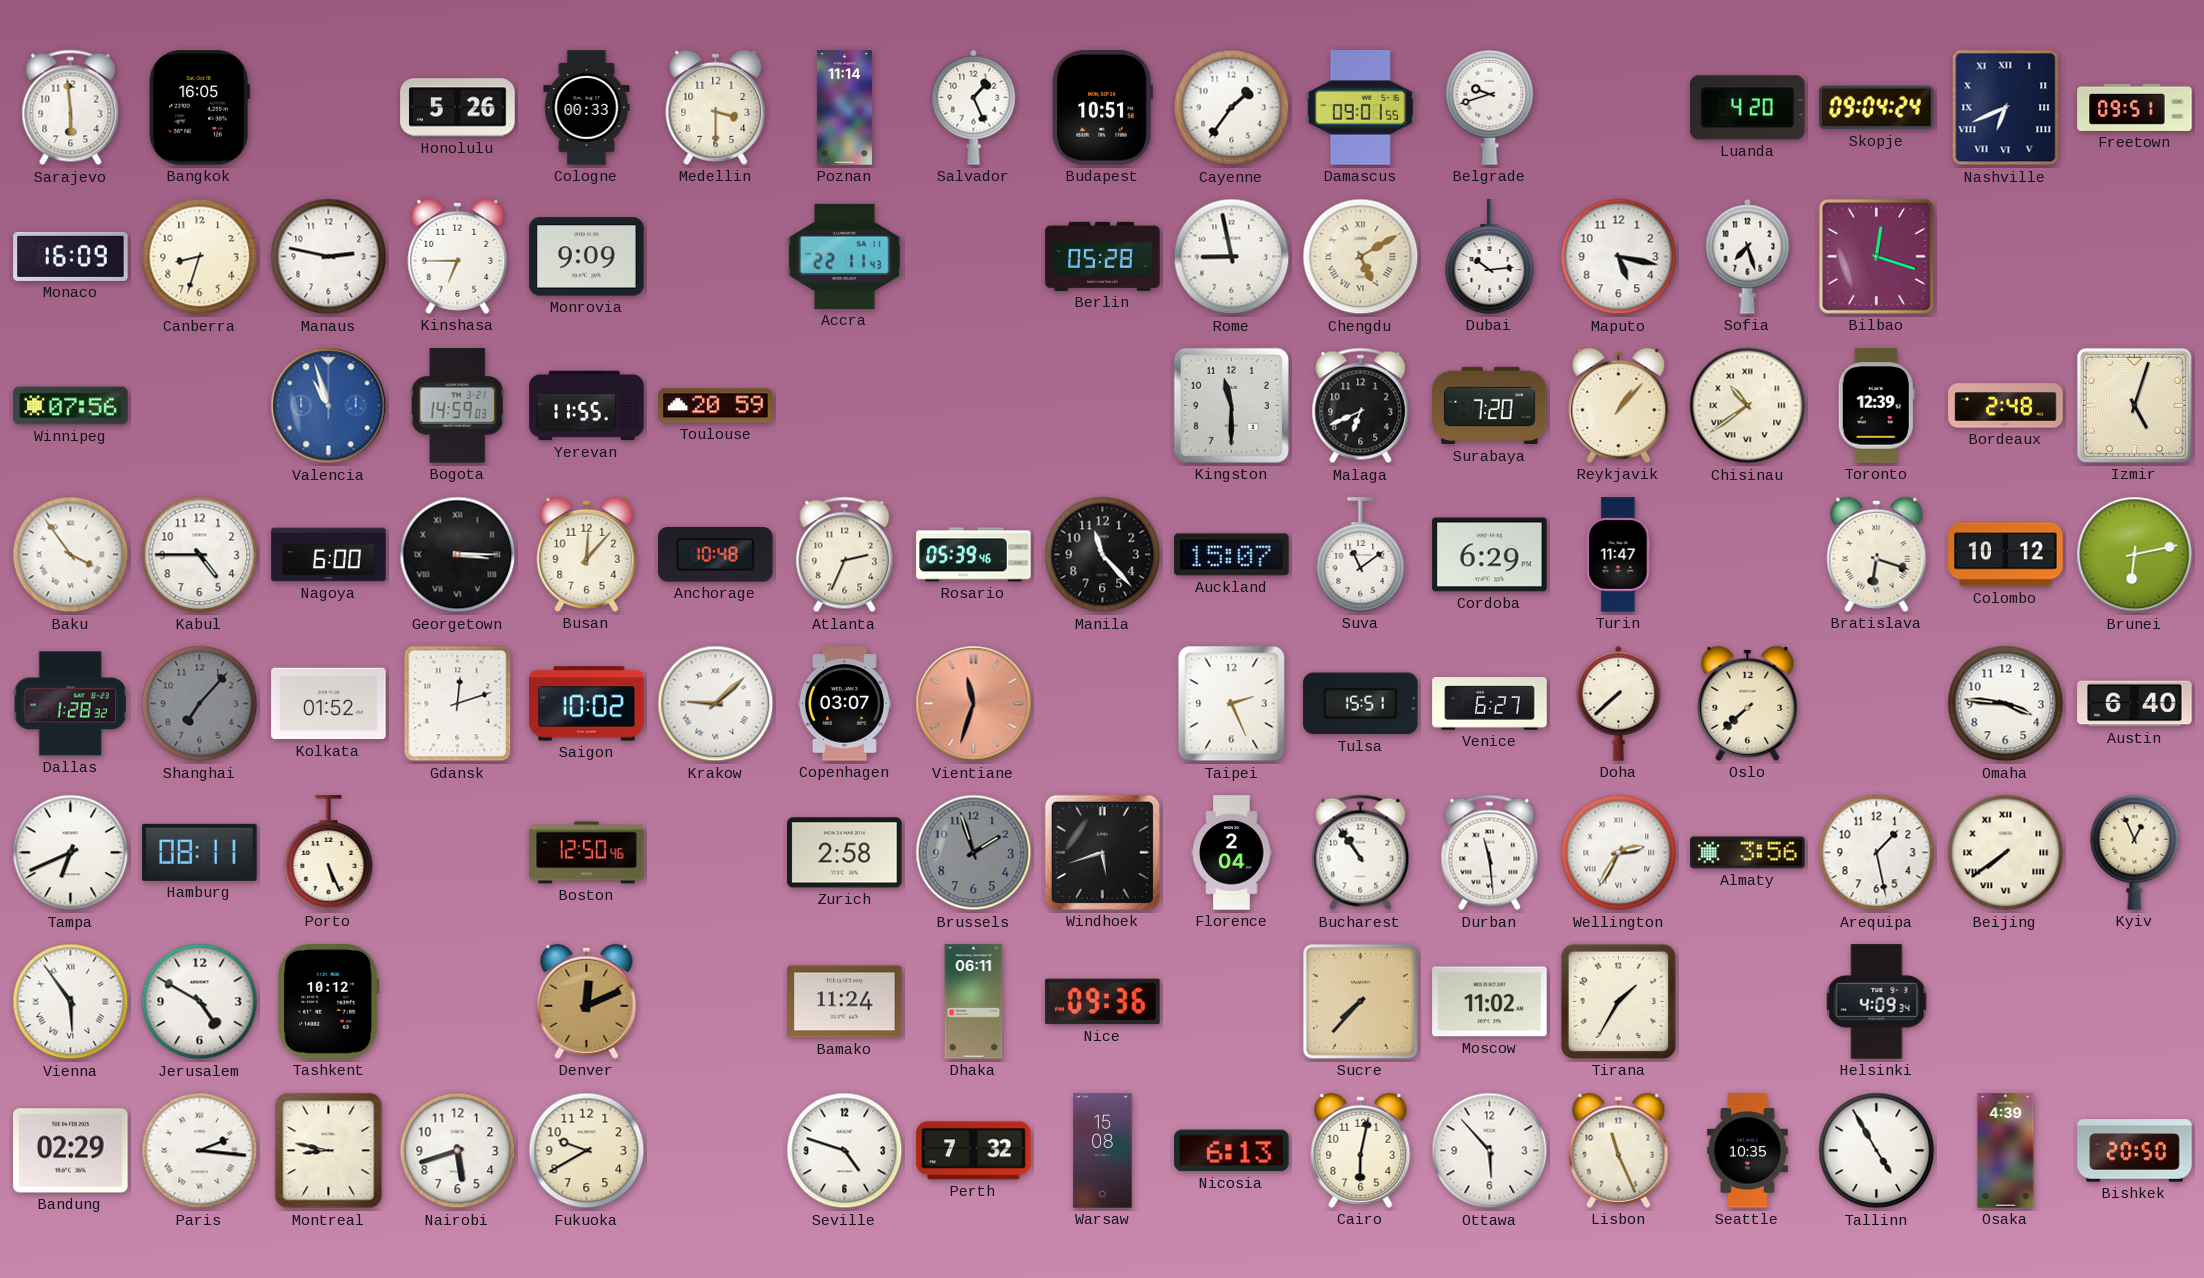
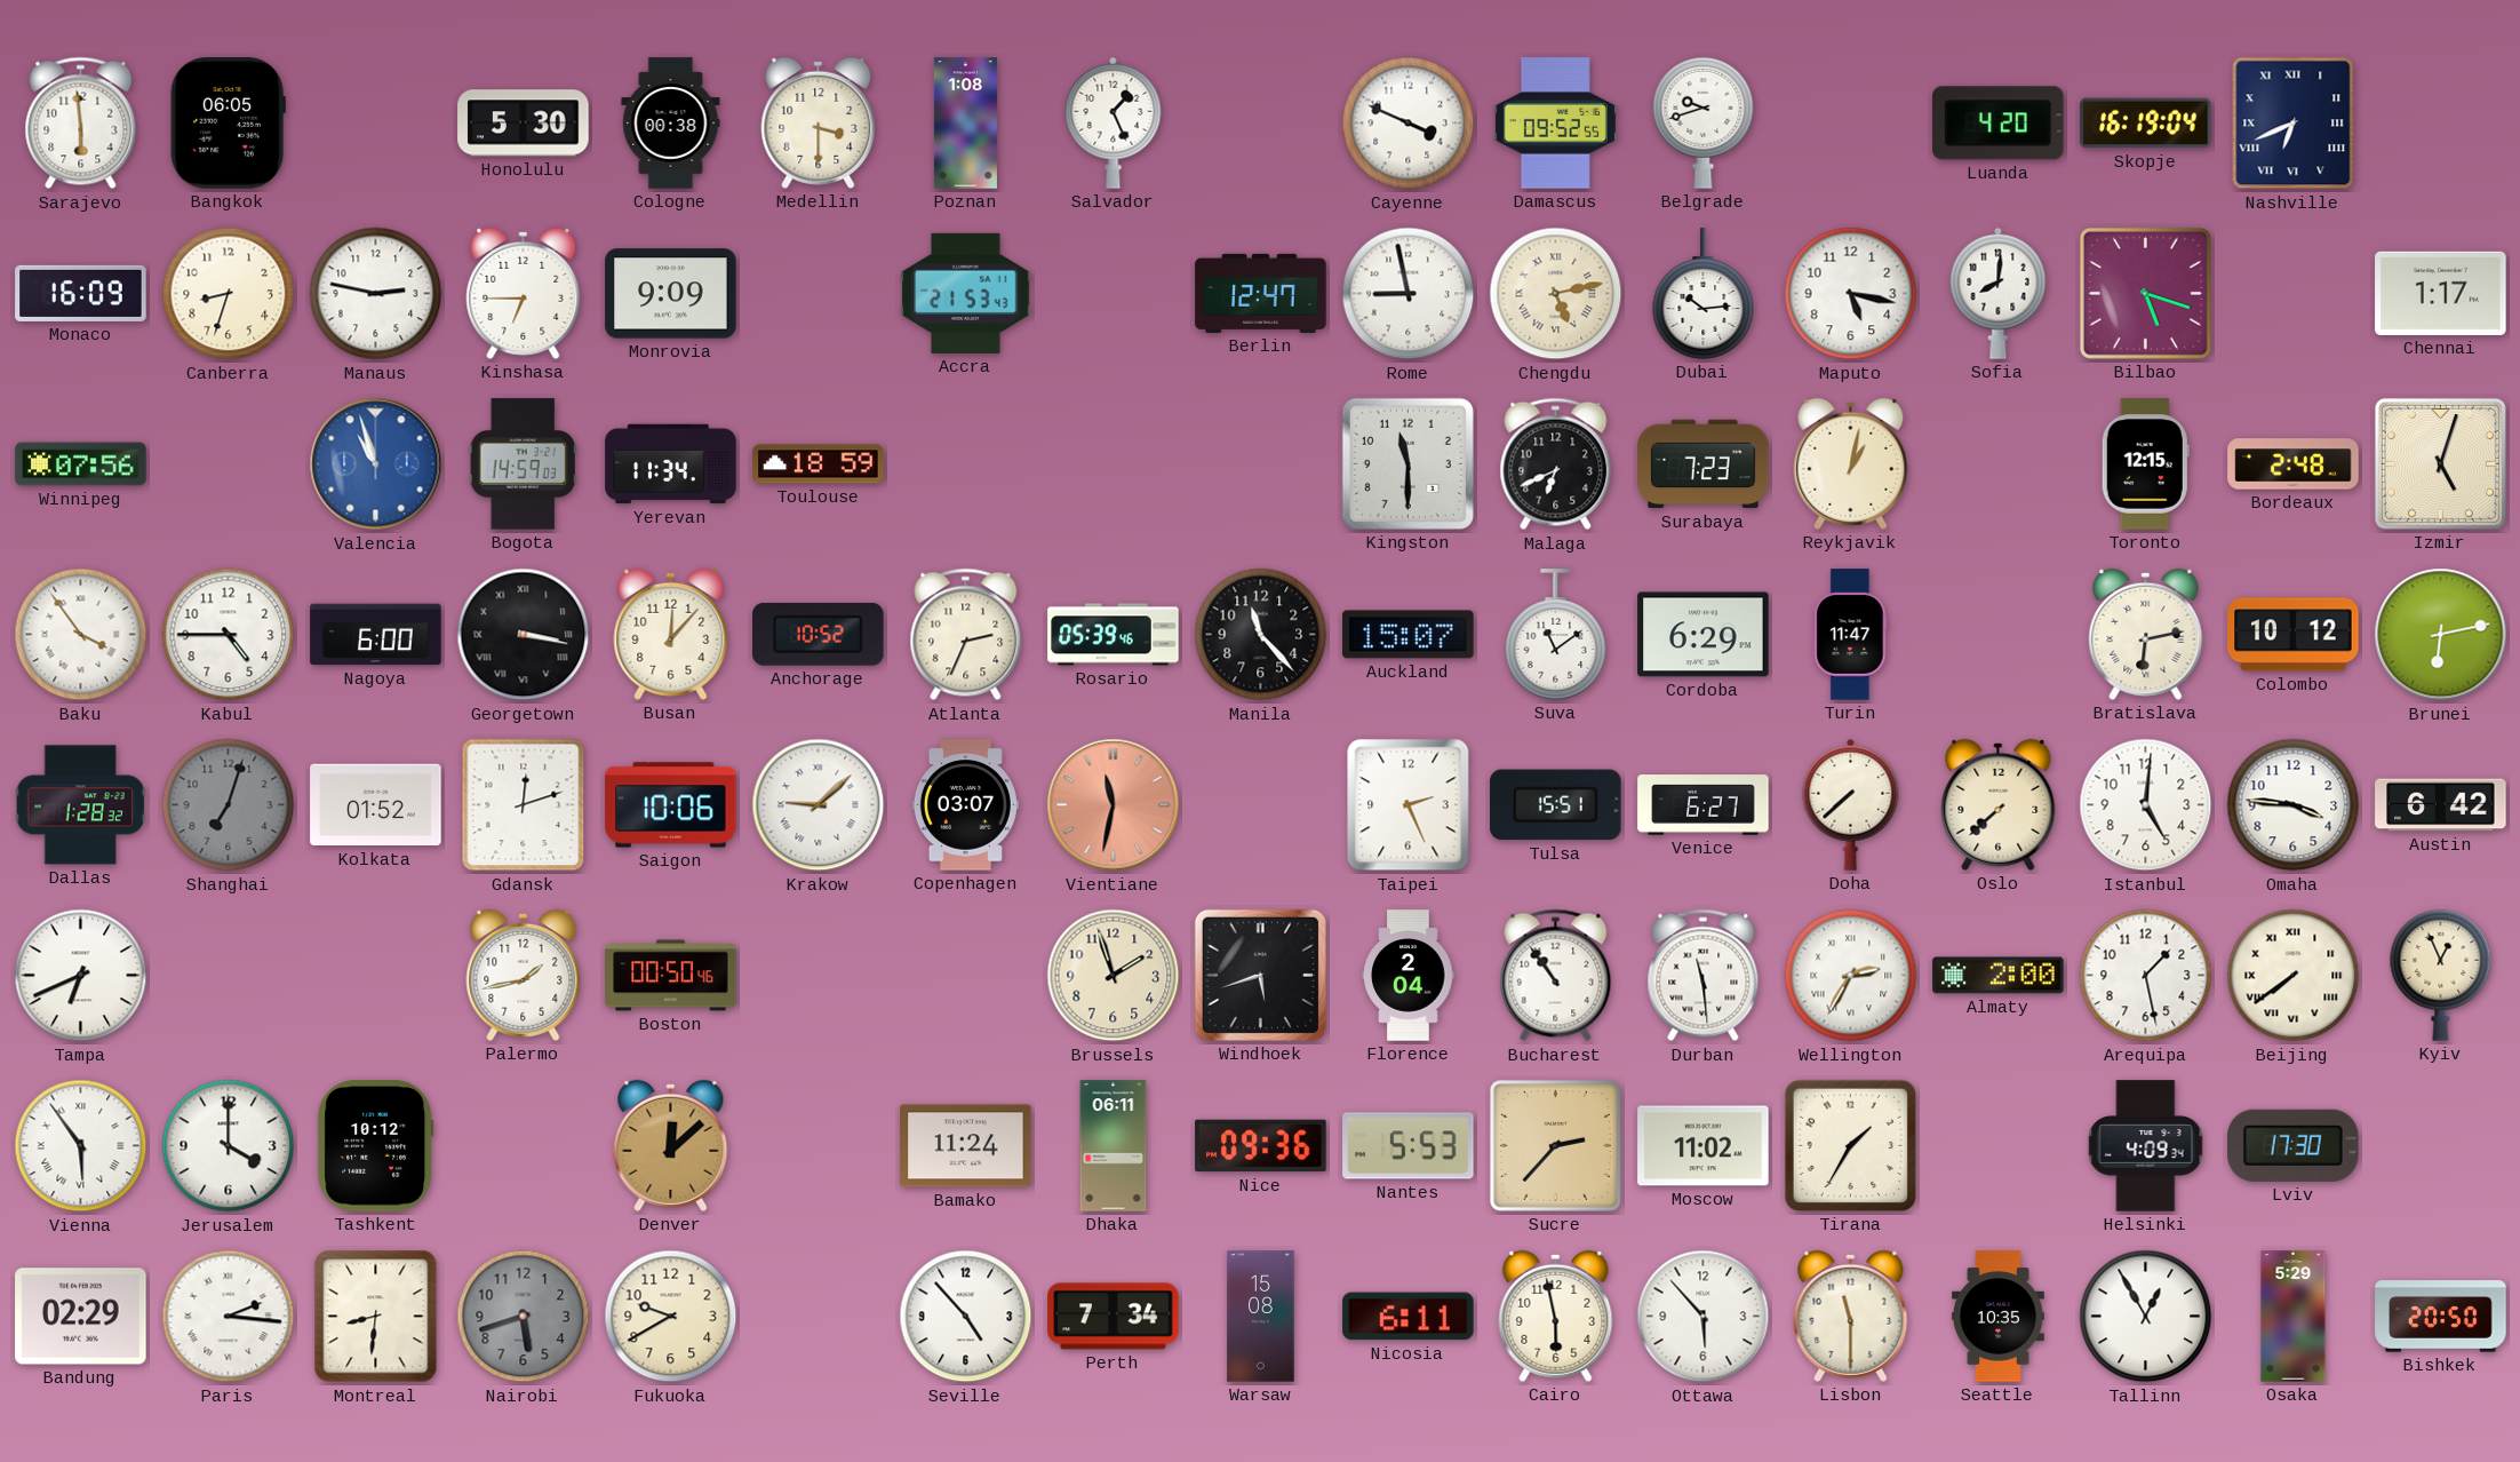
Bangkok: 16:05 -> 06:05 (228, 124)
Honolulu: 5:26 -> 5:30 (524, 124)
Cologne: 00:33 -> 00:38 (671, 124)
Poznan: 11:14 -> 1:08 (965, 124)
Budapest: 10:51 -> none (1102, 108)
Cayenne: 1:36 -> 3:49 (1409, 124)
Damascus: 09:01 -> 09:52 (1555, 124)
Skopje: 09:04 -> 16:19 (2146, 124)
Freetown: 09:51 -> none (2135, 107)
Accra: 22:11 -> 21:53 (966, 293)
Berlin: 05:28 -> 12:47 (1261, 293)
Chengdu: 5:10 -> 5:13 (1556, 294)
Sofia: 7:27 -> 8:01 (1999, 293)
Bilbao: 12:18 -> 5:18 (2145, 293)
Chennai: none -> 1:17 (2441, 293)
Yerevan: 11:55 -> 11:34 (671, 464)
Toulouse: 20:59 -> 18:59 (819, 464)
Surabaya: 7:20 -> 7:23 (1704, 464)
Reykjavik: 1:07 -> 1:02 (1851, 463)
Chisinau: 10:39 -> none (1748, 406)
Toronto: 12:39 -> 12:15 (2145, 464)
Georgetown: 3:15 -> 3:17 (524, 635)
Anchorage: 10:48 -> 10:52 (819, 635)
Bratislava: 6:18 -> 6:13 (2146, 634)
Shanghai: 7:07 -> 7:03 (229, 805)
Saigon: 10:02 -> 10:06 (671, 805)
Vientiane: 11:33 -> 11:32 (1114, 805)
Istanbul: none -> 5:01 (2146, 805)
Austin: 6:40 -> 6:42 (2441, 805)
Hamburg: 08:11 -> none (200, 852)
Porto: 5:26 -> none (329, 853)
Palermo: none -> 1:43 (524, 975)
Boston: 12:50 -> 00:50 (671, 976)
Zurich: 2:58 -> none (845, 853)
Brussels dial: grey -> cream (1114, 976)
Almaty: 3:56 -> 2:00 (1999, 976)
Jerusalem: 4:50 -> 4:00 (229, 1146)
Denver: 12:11 -> 12:08 (671, 1145)
Nantes: none -> 5:53 (1409, 1146)
Sucre: 7:37 -> 2:37 (1555, 1145)
Lviv: none -> 17:30 (2294, 1145)
Montreal: 8:47 -> 8:31 (376, 1317)
Nairobi dial: white -> grey (524, 1317)
Seville: 4:48 -> 4:53 (966, 1317)
Perth: 7:32 -> 7:34 (1114, 1317)
Nicosia: 6:13 -> 6:11 (1409, 1317)
Cairo: 6:02 -> 5:58 (1556, 1316)
Lisbon: 11:26 -> 11:30 (1851, 1316)
Tallinn: 4:55 -> 12:55 (2146, 1317)
Osaka: 4:39 -> 5:29 (2294, 1317)
